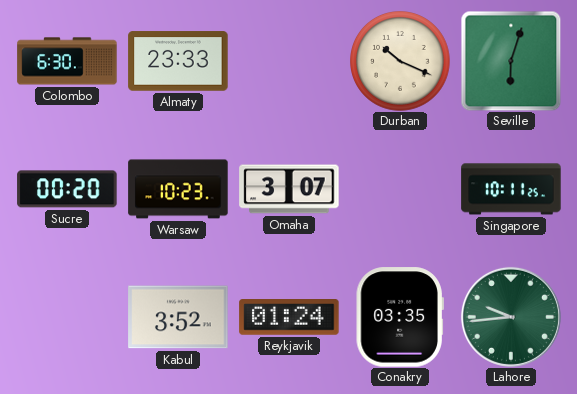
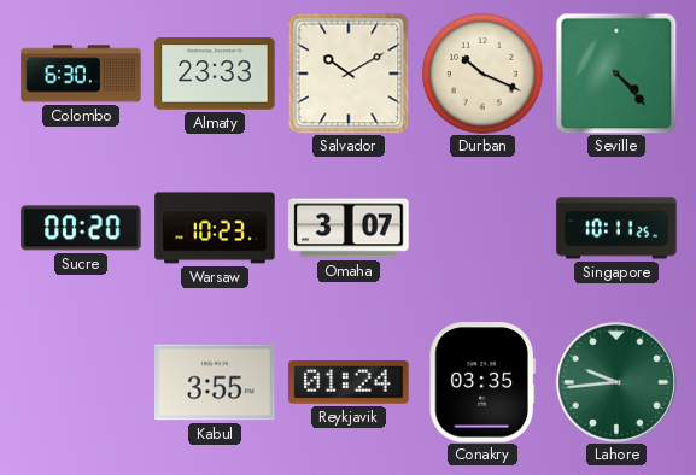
Salvador: none -> 10:10 (349, 74)
Seville: 6:03 -> 4:23 (616, 74)
Kabul: 3:52 -> 3:55 (215, 382)
